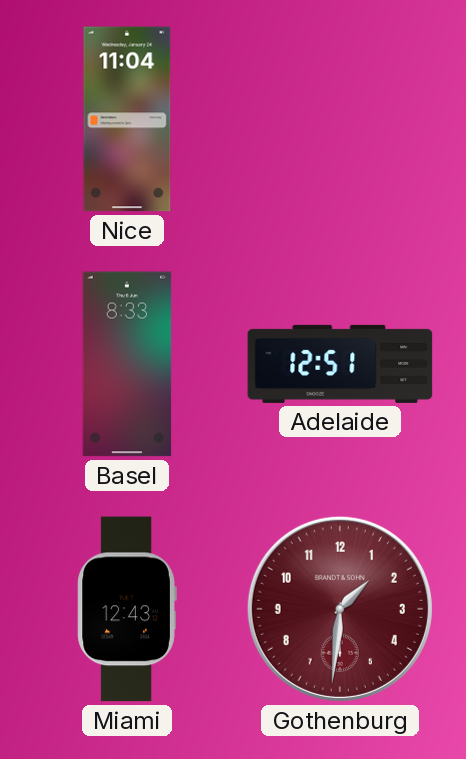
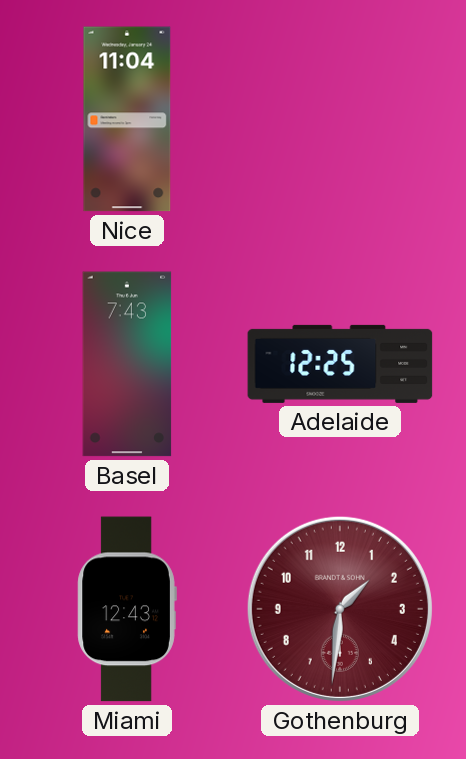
Basel: 8:33 -> 7:43 (127, 364)
Adelaide: 12:51 -> 12:25 (340, 364)
